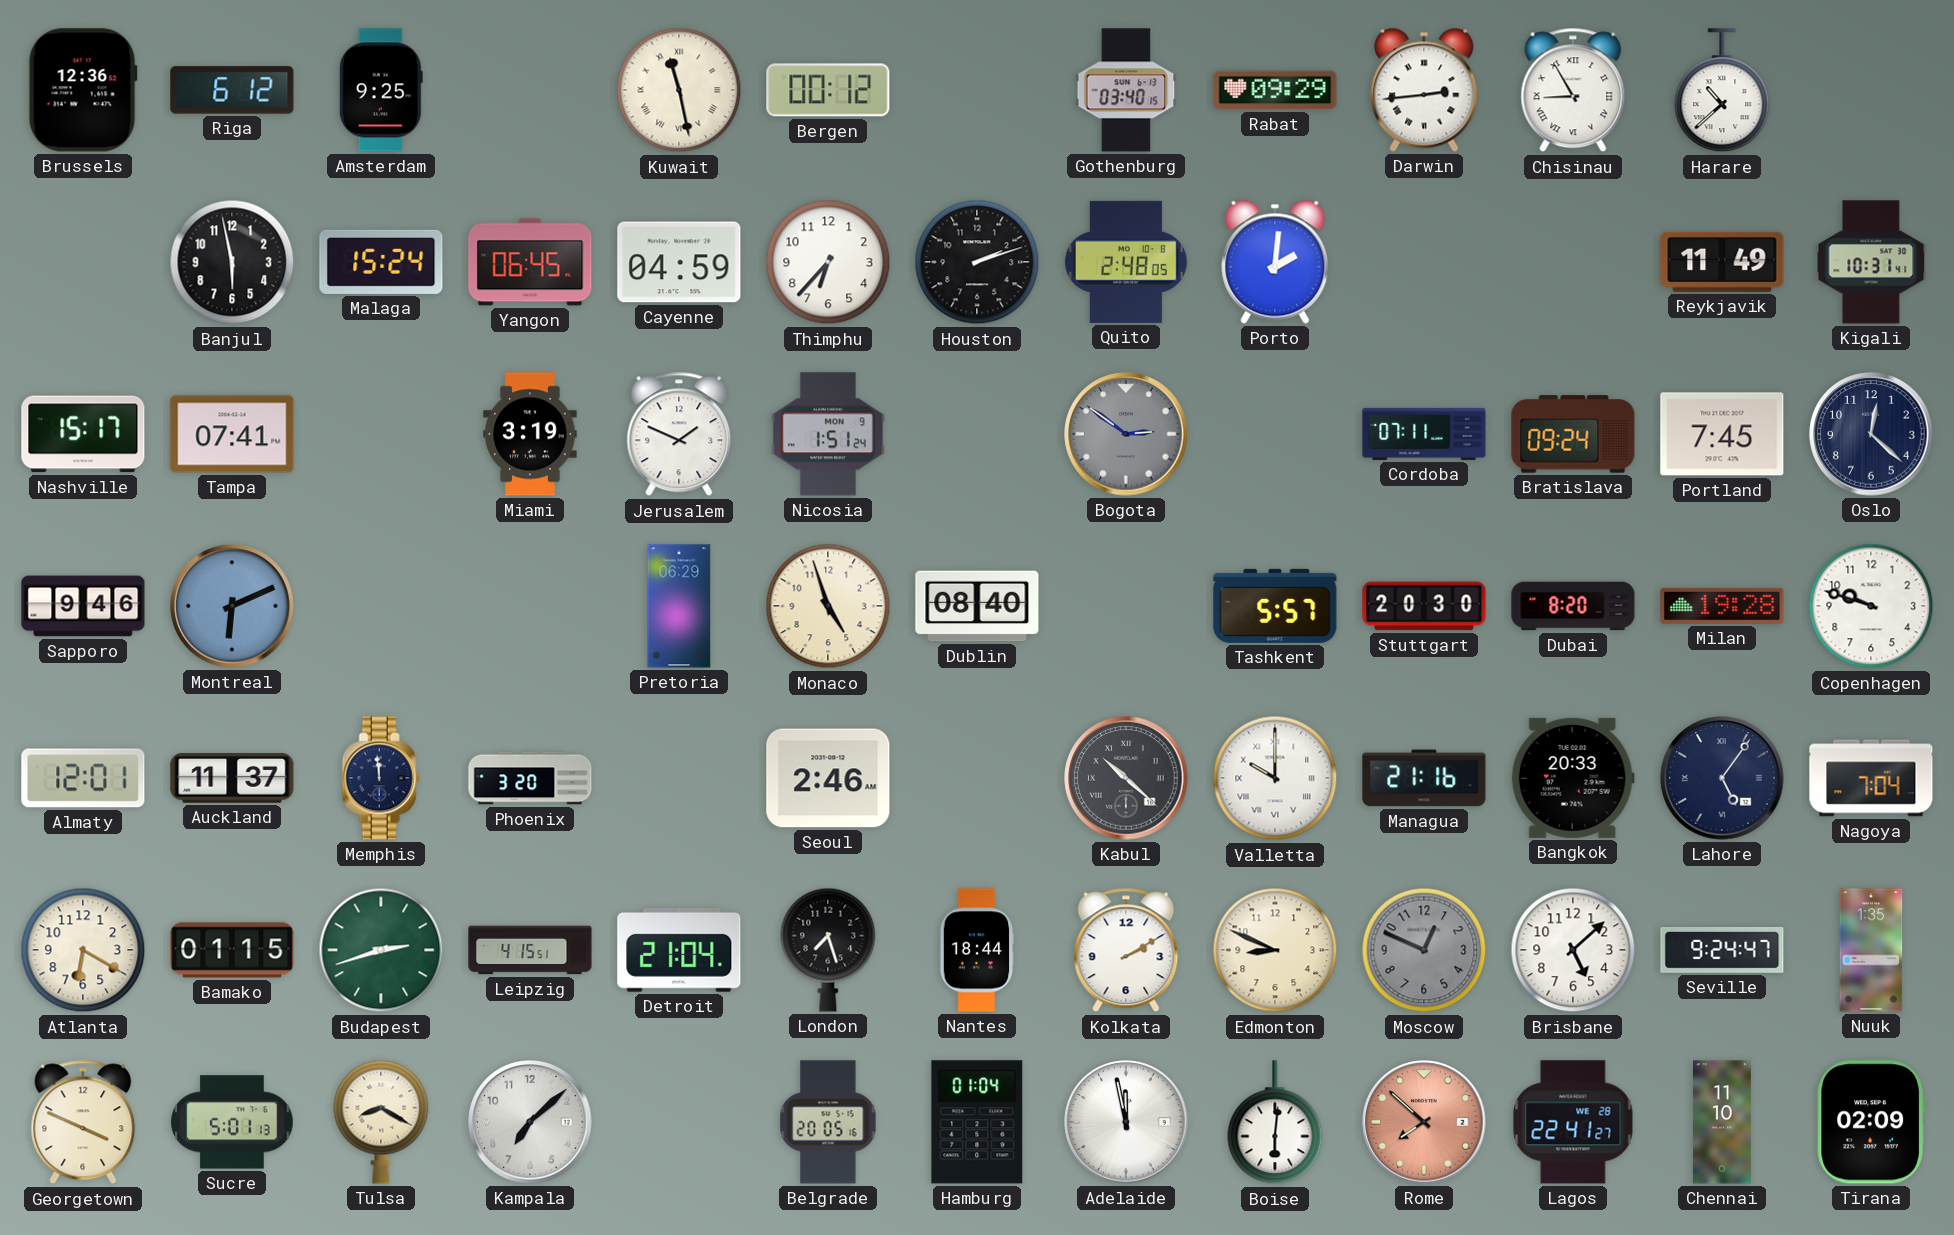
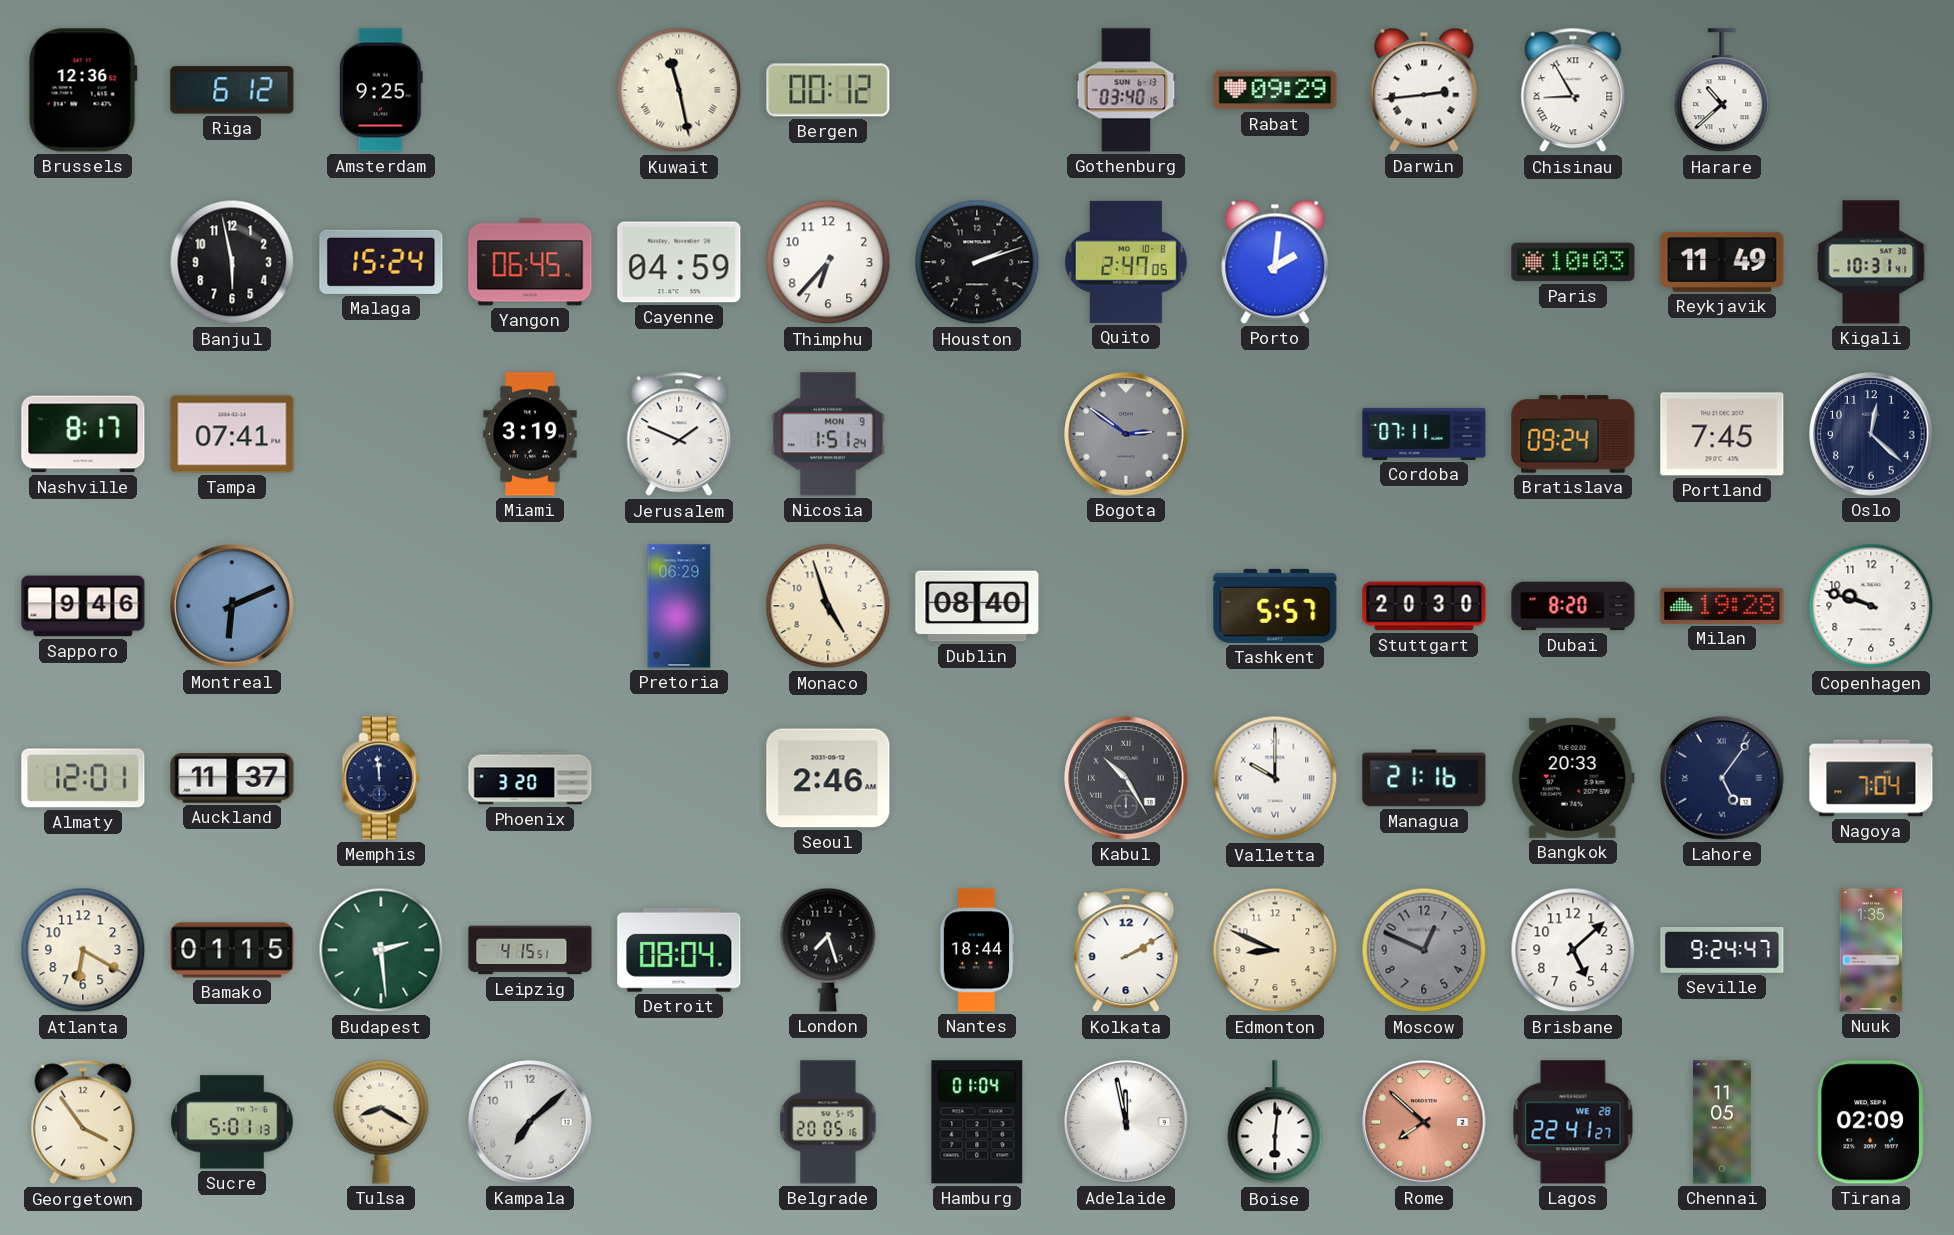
Quito: 2:48 -> 2:47 (1126, 262)
Paris: none -> 10:03 (1573, 262)
Nashville: 15:17 -> 8:17 (83, 434)
Kabul: 10:22 -> 10:25 (1126, 778)
Budapest: 2:42 -> 2:29 (381, 950)
Detroit: 21:04 -> 08:04 (679, 950)
Georgetown: 3:49 -> 3:54 (83, 1122)
Chennai: 11:10 -> 11:05 (1722, 1122)
